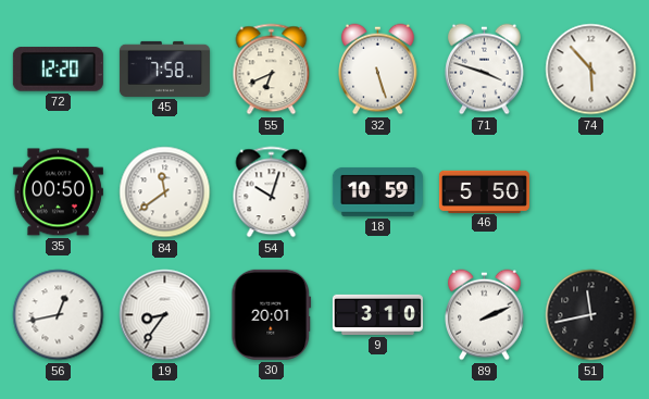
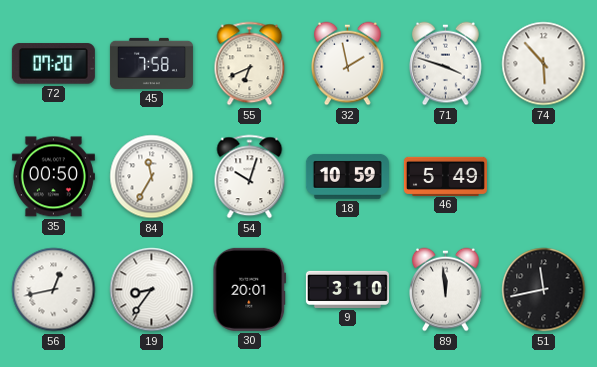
72: 12:20 -> 07:20 (53, 64)
32: 5:27 -> 1:58 (348, 64)
84: 11:39 -> 11:35 (152, 177)
46: 5:50 -> 5:49 (445, 176)
89: 2:11 -> 11:59 (446, 290)
